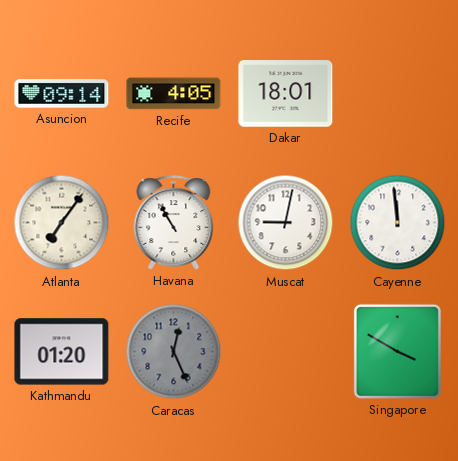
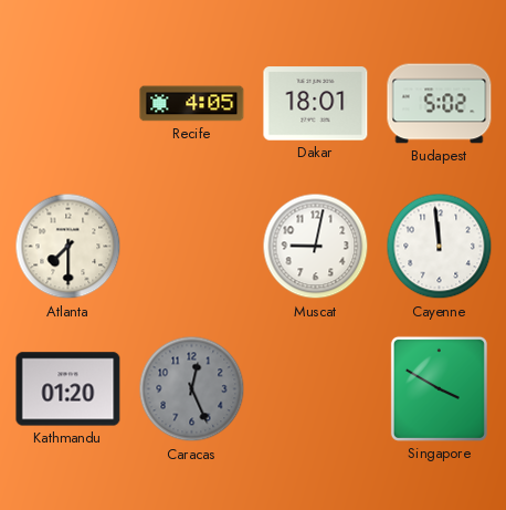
Asuncion: 09:14 -> none (62, 94)
Budapest: none -> 5:02 (440, 104)
Atlanta: 7:06 -> 7:30 (68, 247)
Havana: 10:55 -> none (174, 223)
